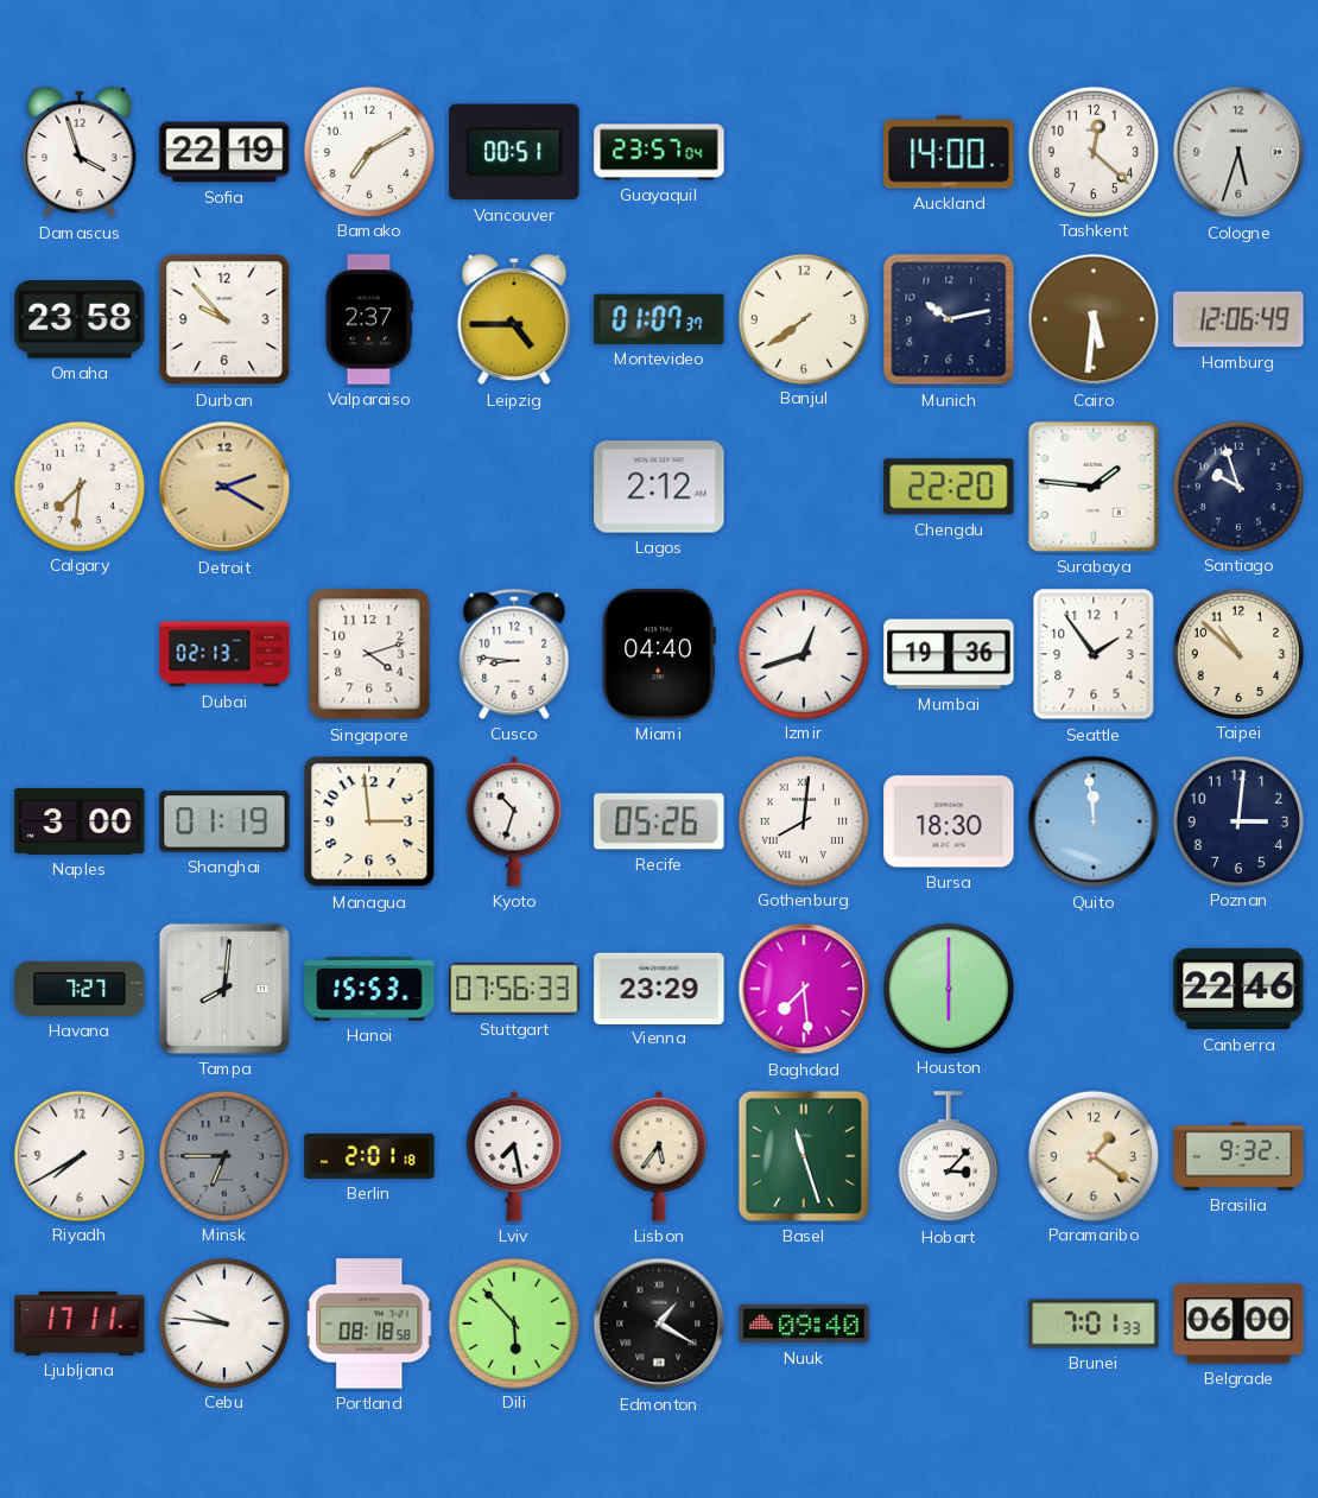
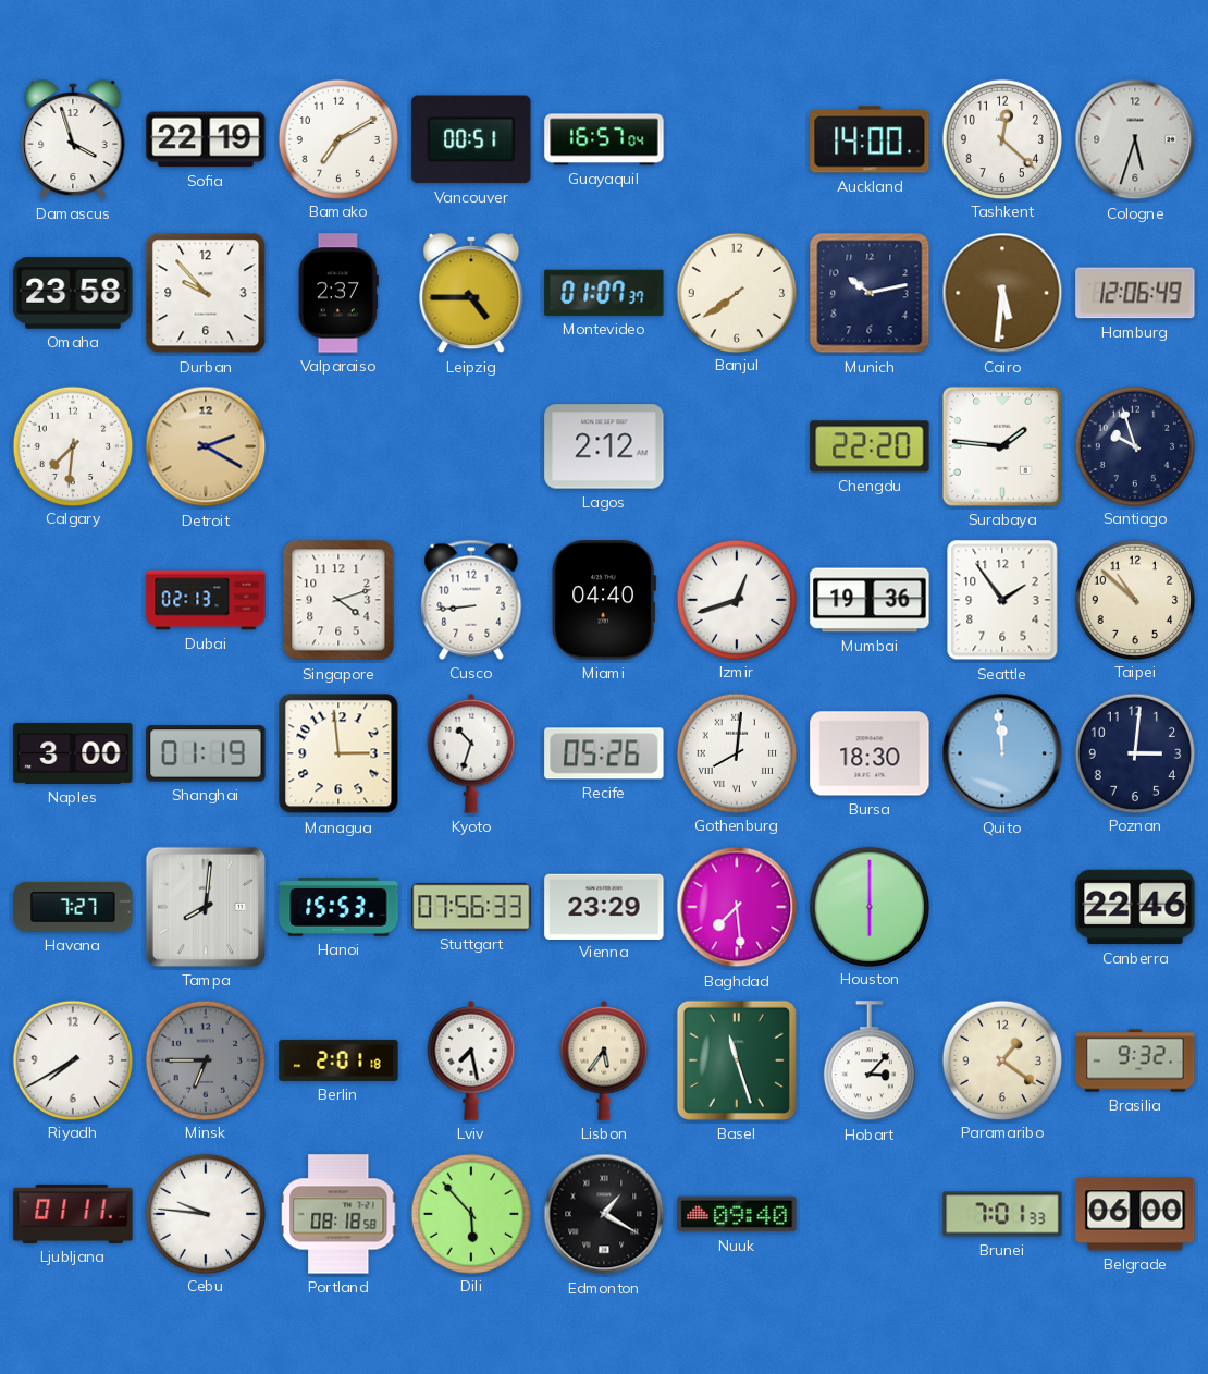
Guayaquil: 23:57 -> 16:57 (604, 139)
Cusco: 8:46 -> 8:44 (471, 600)
Ljubljana: 17:11 -> 01:11 (73, 1214)
